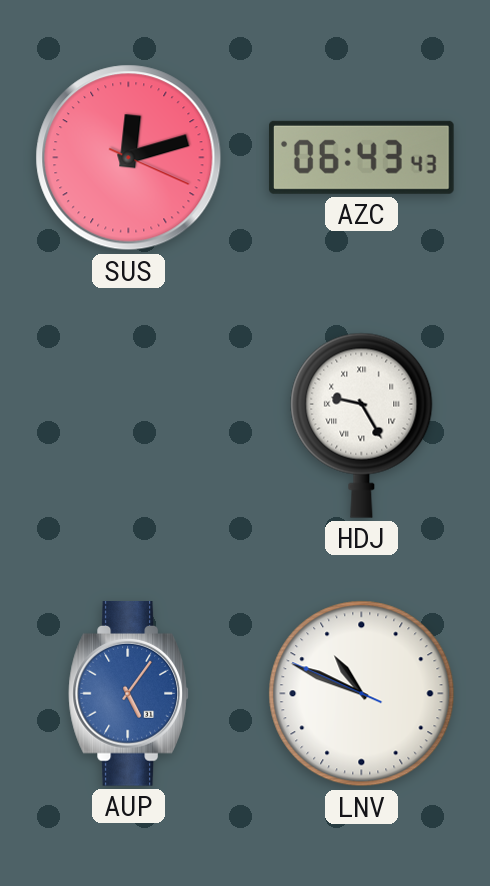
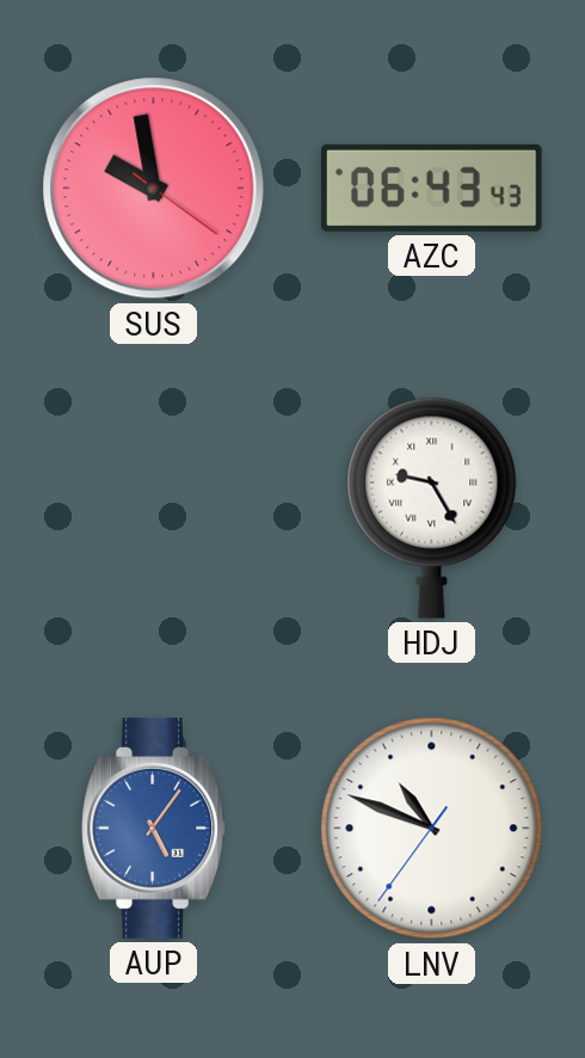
SUS: 12:12 -> 9:58 (154, 189)
LNV: 10:48:49 -> 10:48:36 (432, 829)
